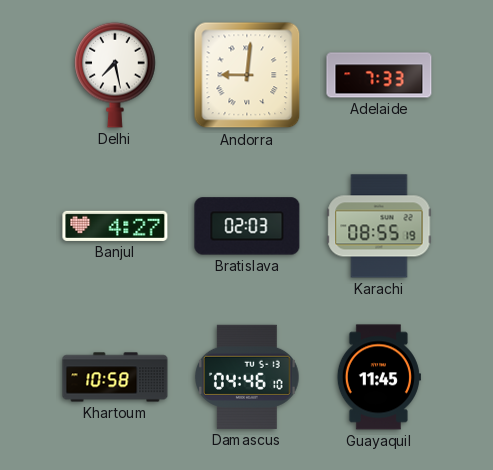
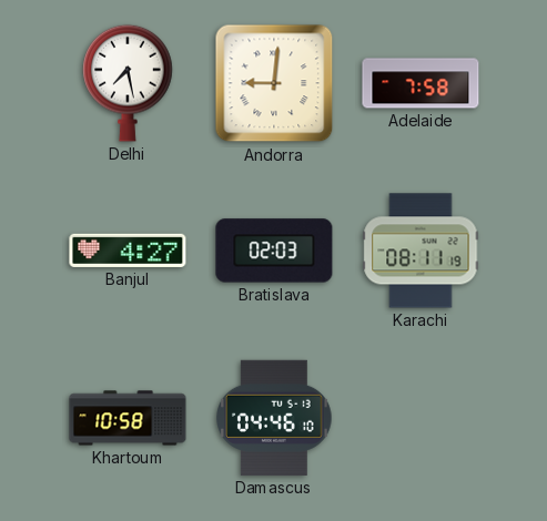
Adelaide: 7:33 -> 7:58 (421, 83)
Karachi: 08:55 -> 08:11 (421, 251)
Guayaquil: 11:45 -> none (379, 377)
